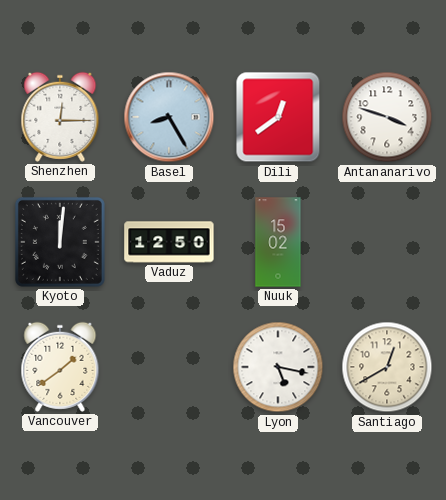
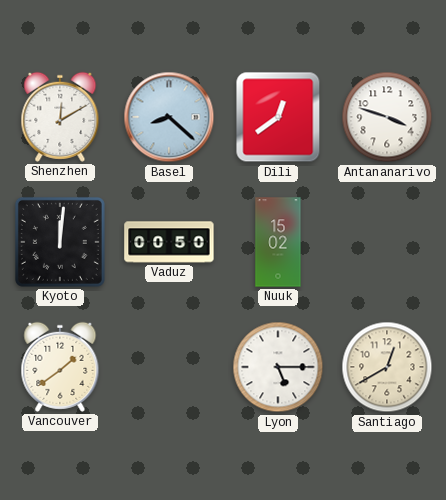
Shenzhen: 12:15 -> 12:10 (60, 117)
Basel: 8:25 -> 8:22 (169, 117)
Vaduz: 12:50 -> 00:50 (169, 242)
Lyon: 5:17 -> 5:15 (278, 367)
